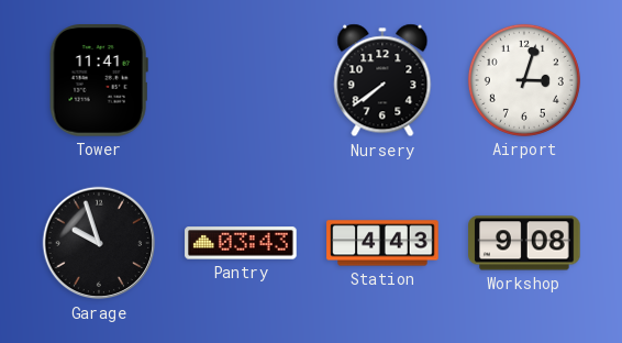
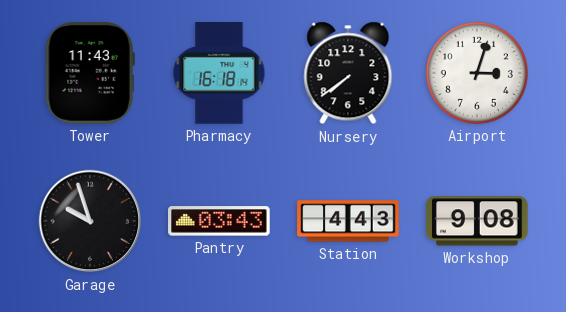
Tower: 11:41 -> 11:43 (90, 73)
Pharmacy: none -> 16:18 (219, 73)
